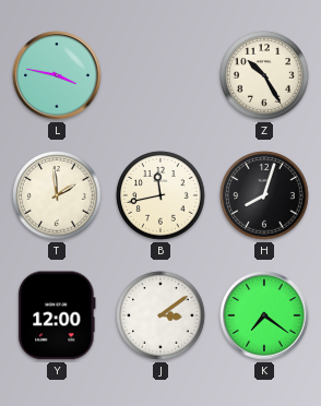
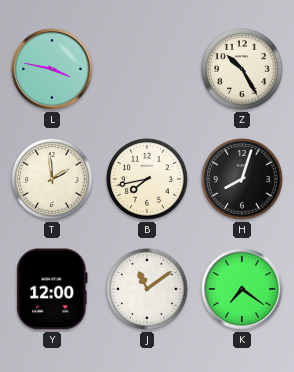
B: 11:43 -> 7:43 (147, 179)
J: 3:09 -> 11:09 (147, 289)
